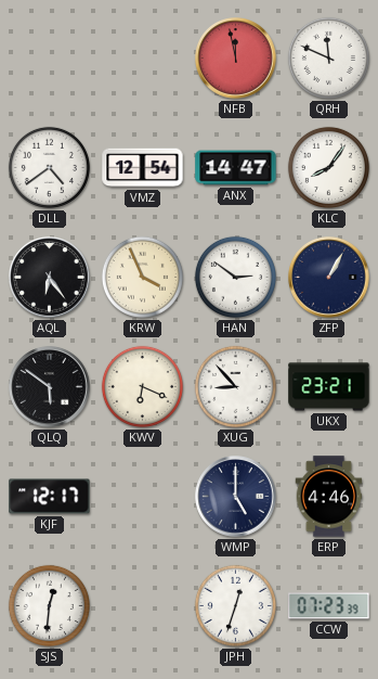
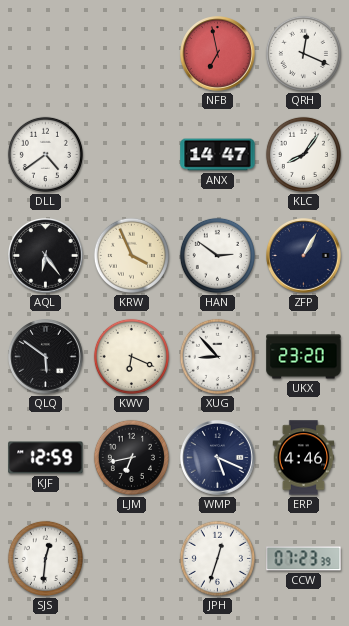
NFB: 11:58 -> 6:58 (218, 54)
QRH: 11:49 -> 12:19 (303, 53)
VMZ: 12:54 -> none (143, 168)
UKX: 23:21 -> 23:20 (304, 357)
KJF: 12:17 -> 12:59 (46, 458)
LJM: none -> 6:43 (131, 457)
WMP: 5:00 -> 5:19 (218, 458)
